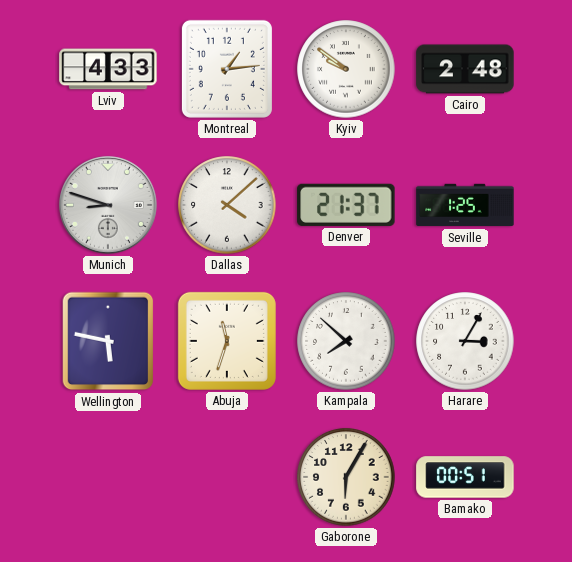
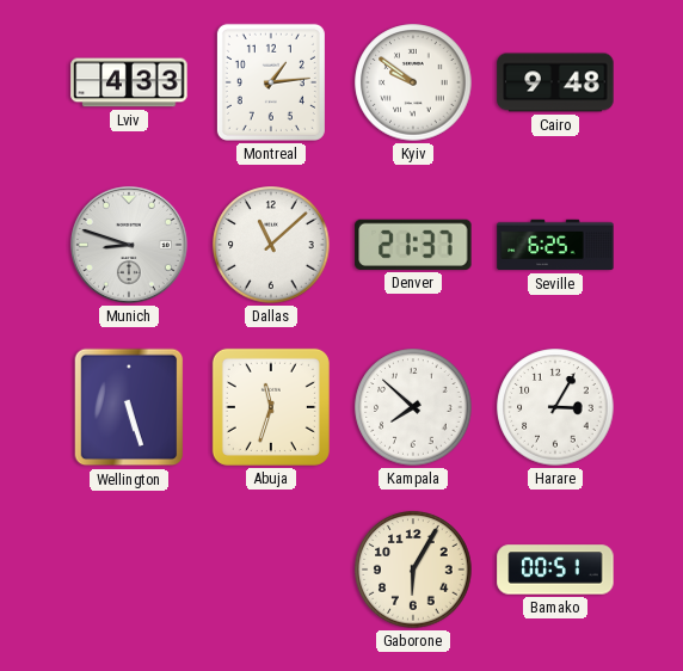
Cairo: 2:48 -> 9:48 (555, 82)
Dallas: 4:08 -> 11:08 (271, 245)
Seville: 1:25 -> 6:25 (555, 245)
Wellington: 5:47 -> 5:27 (129, 407)
